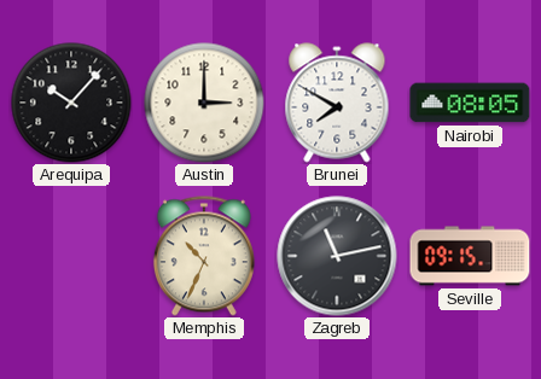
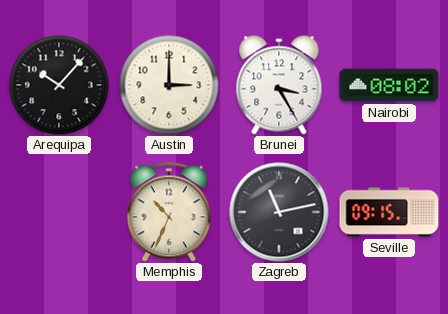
Brunei: 7:50 -> 3:25 (279, 85)
Nairobi: 08:05 -> 08:02 (389, 85)
